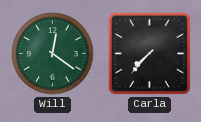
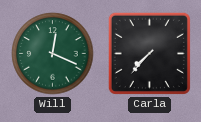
Will: 12:21 -> 12:19 (53, 54)
